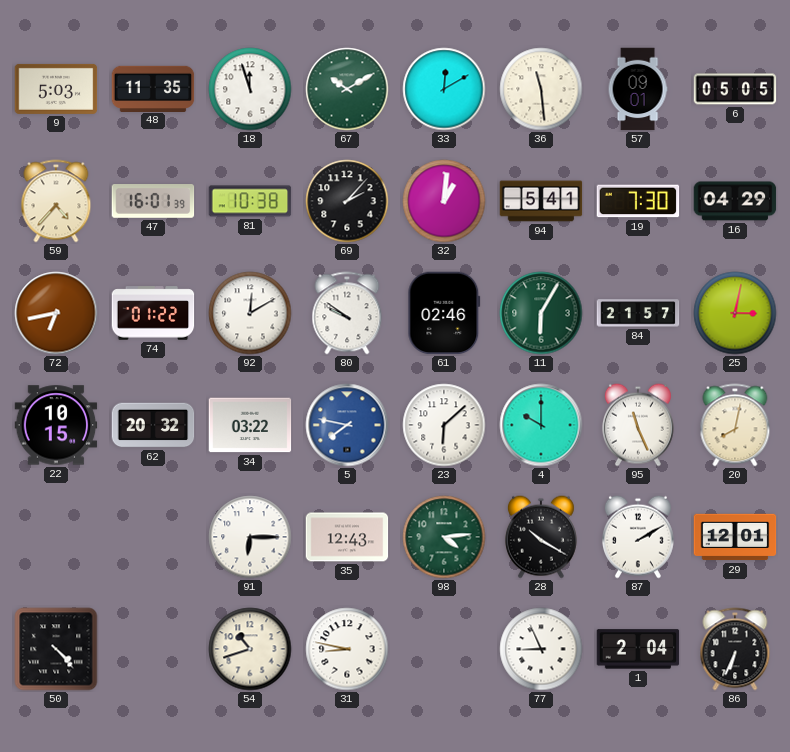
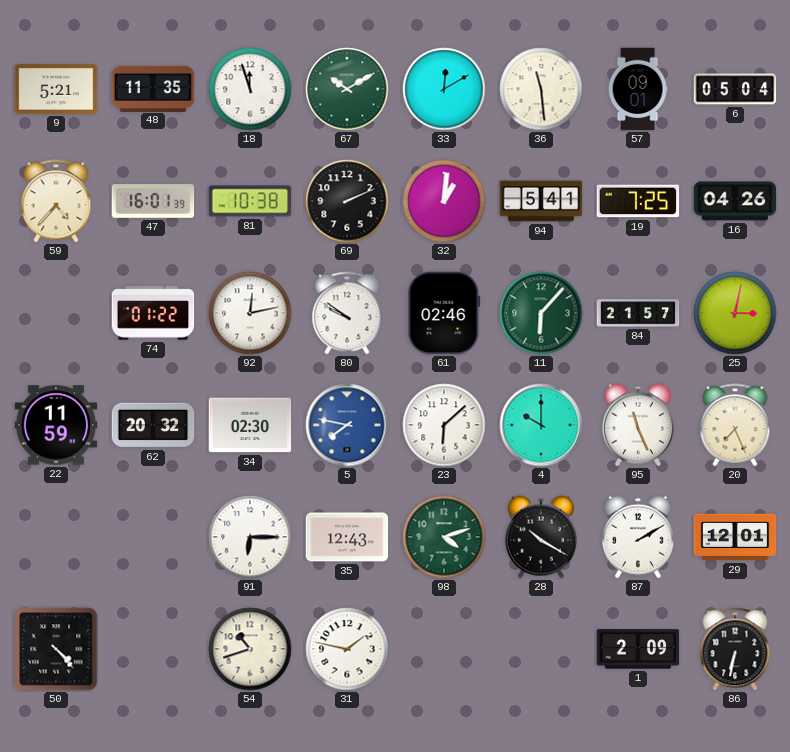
9: 5:03 -> 5:21 (56, 89)
6: 05:05 -> 05:04 (735, 89)
69: 2:07 -> 2:11 (347, 201)
19: 7:30 -> 7:25 (638, 201)
16: 04:29 -> 04:26 (735, 201)
72: 6:43 -> none (56, 313)
92: 12:10 -> 12:13 (250, 313)
11: 6:05 -> 6:07 (541, 313)
22: 10:15 -> 11:59 (56, 425)
34: 03:22 -> 02:30 (250, 425)
20: 8:02 -> 7:26 (735, 425)
98: 4:14 -> 4:12 (444, 537)
31: 8:47 -> 1:47 (347, 649)
77: 8:56 -> none (541, 649)
1: 2:04 -> 2:09 (638, 649)
86: 6:34 -> 6:32 (735, 649)
